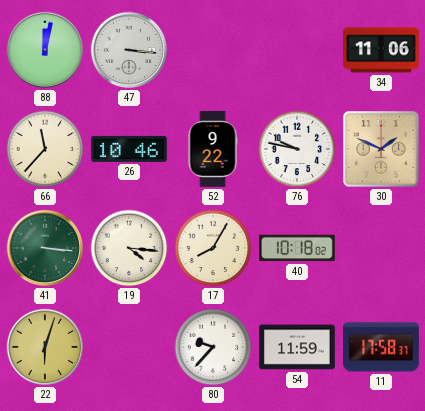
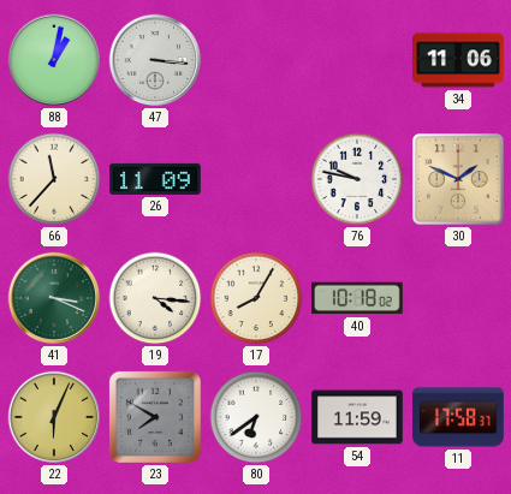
88: 12:02 -> 1:02 (54, 60)
26: 10:46 -> 11:09 (156, 179)
52: 9:22 -> none (213, 149)
41: 3:16 -> 3:19 (54, 298)
22: 6:03 -> 6:04 (54, 417)
23: none -> 7:50 (155, 417)
80: 9:37 -> 6:39 (256, 417)
